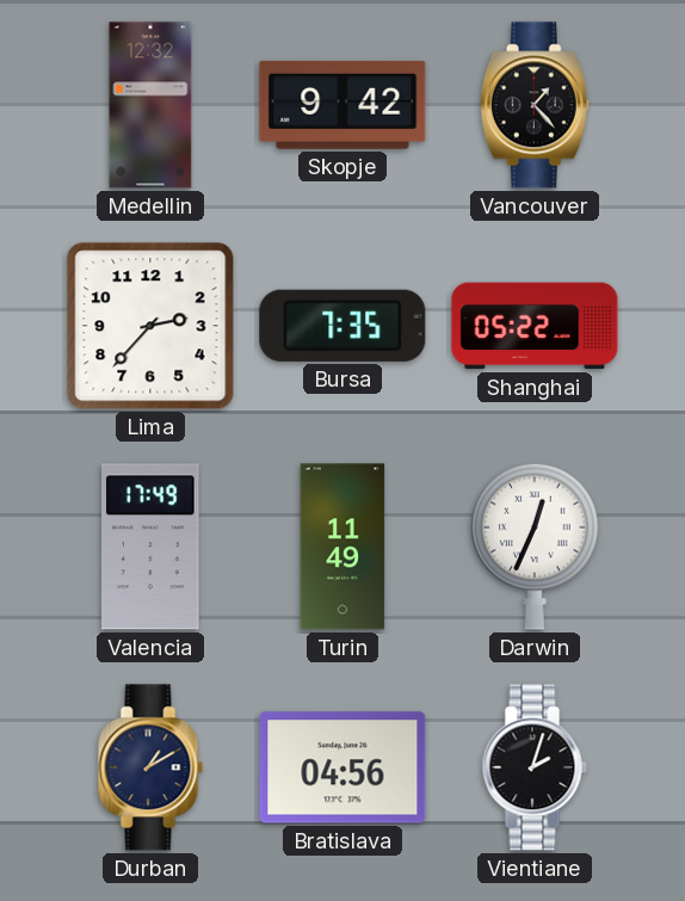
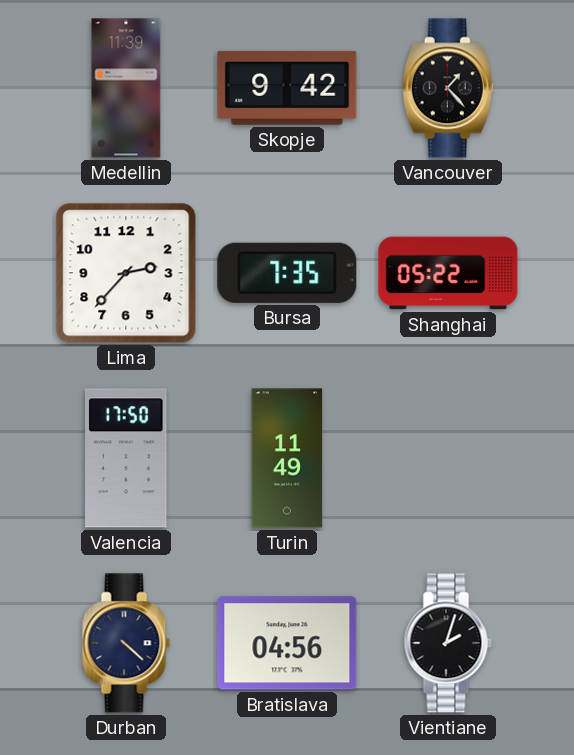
Medellin: 12:32 -> 11:39 (126, 88)
Valencia: 17:49 -> 17:50 (126, 458)
Darwin: 12:34 -> none (535, 547)
Durban: 1:10 -> 4:22 (126, 643)
